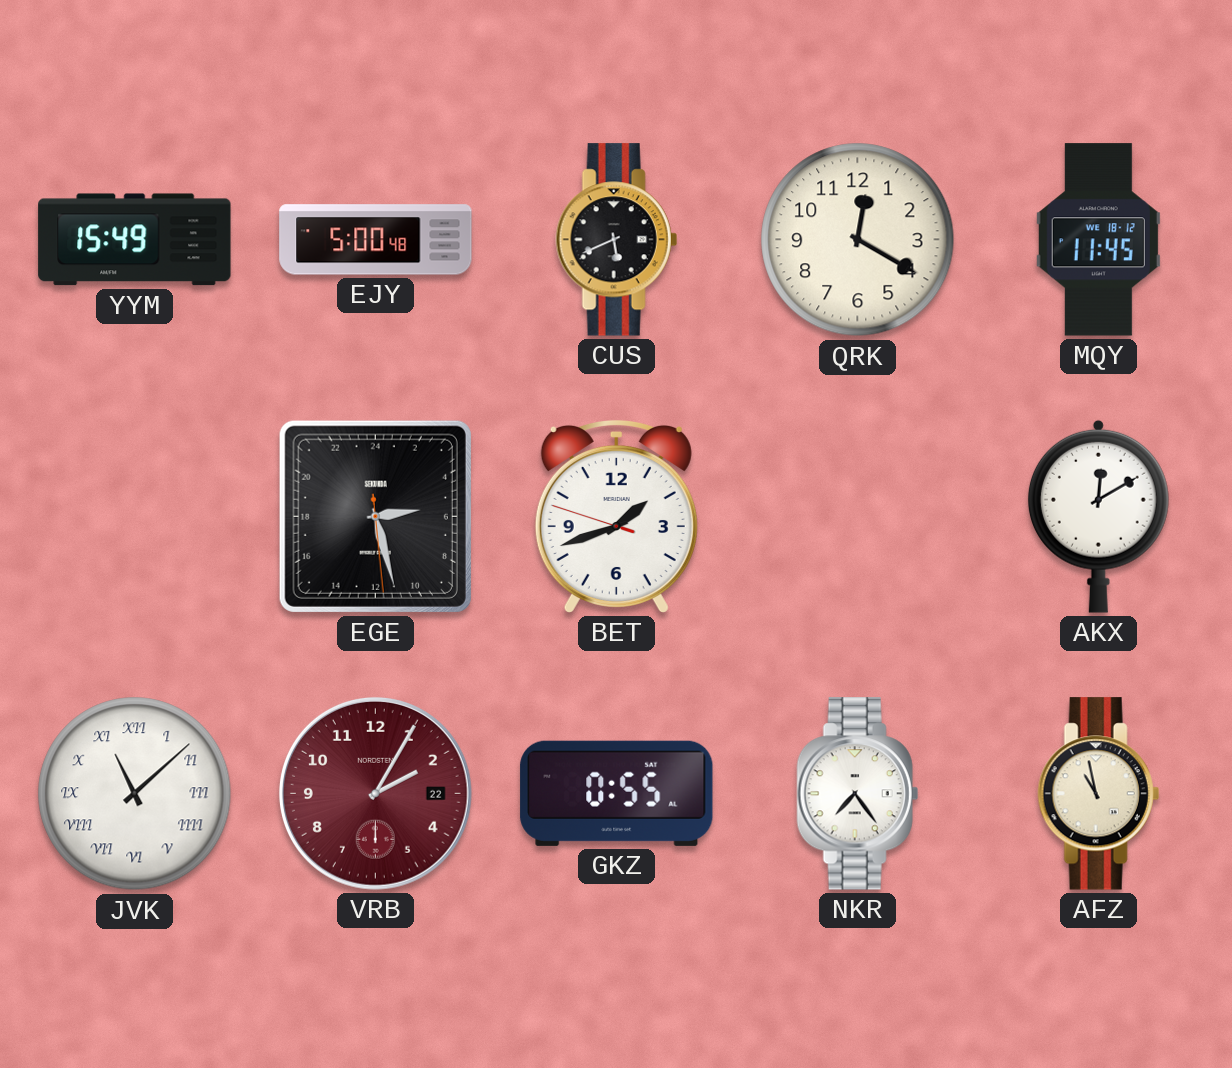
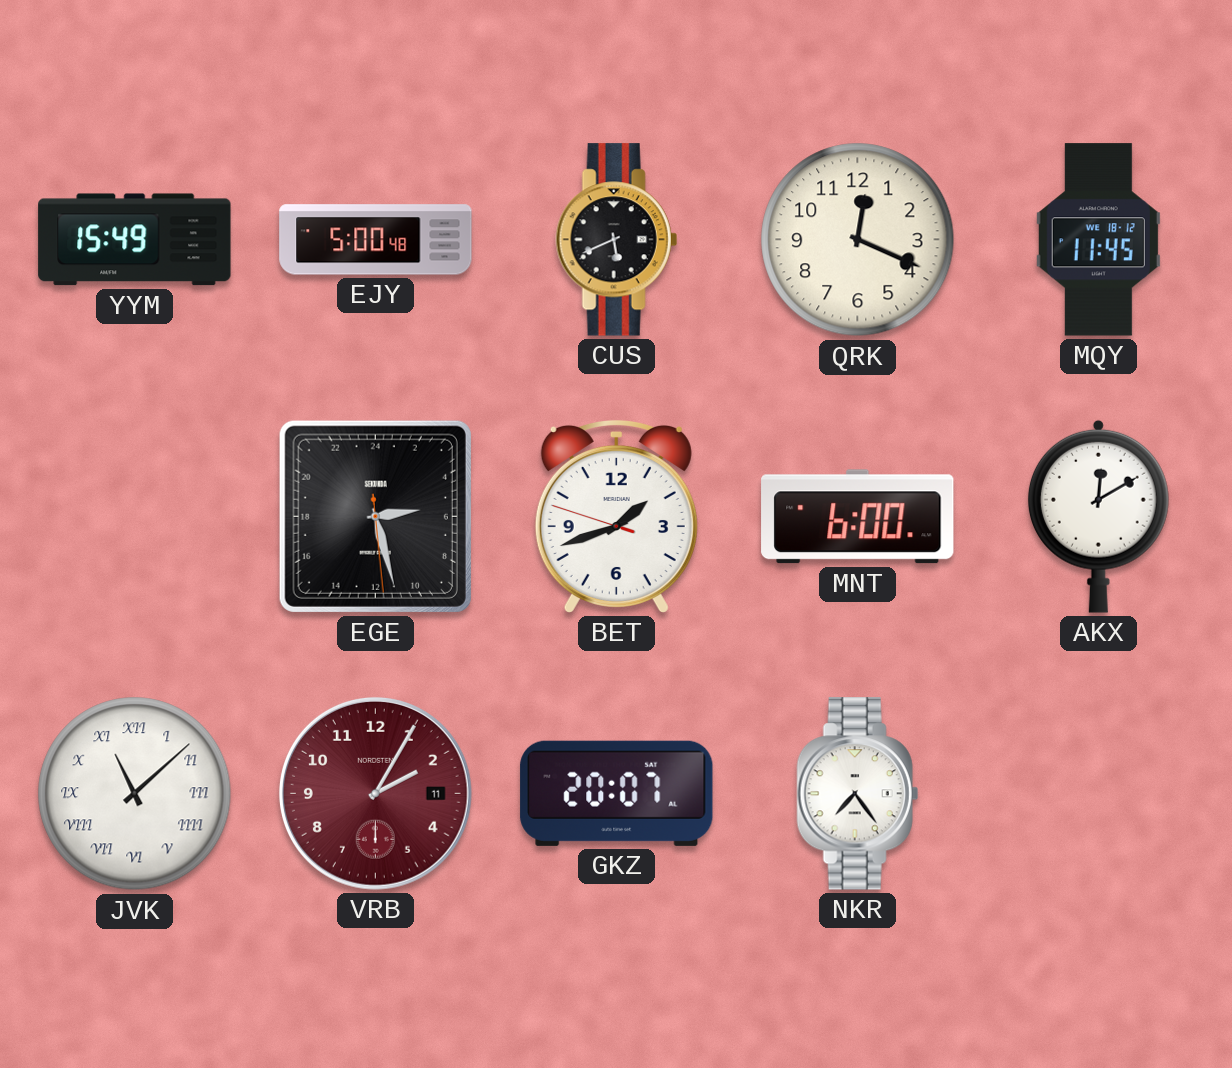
QRK: 12:20 -> 12:19 (858, 240)
MNT: none -> 6:00 (858, 517)
VRB date: 22 -> 11 (375, 793)
GKZ: 0:55 -> 20:07 (617, 793)
AFZ: 10:58 -> none (1098, 794)
